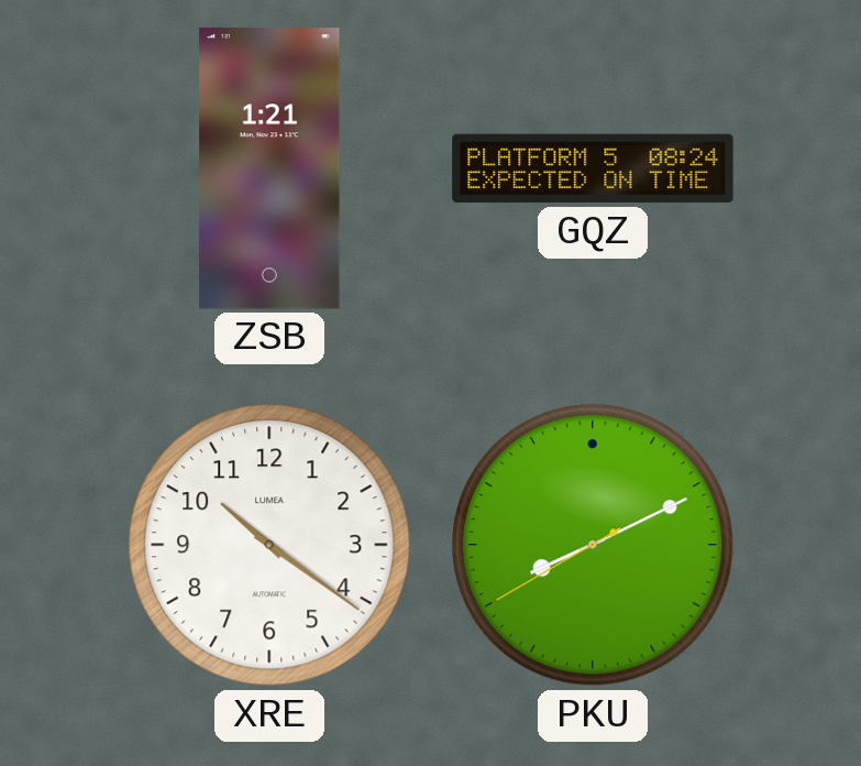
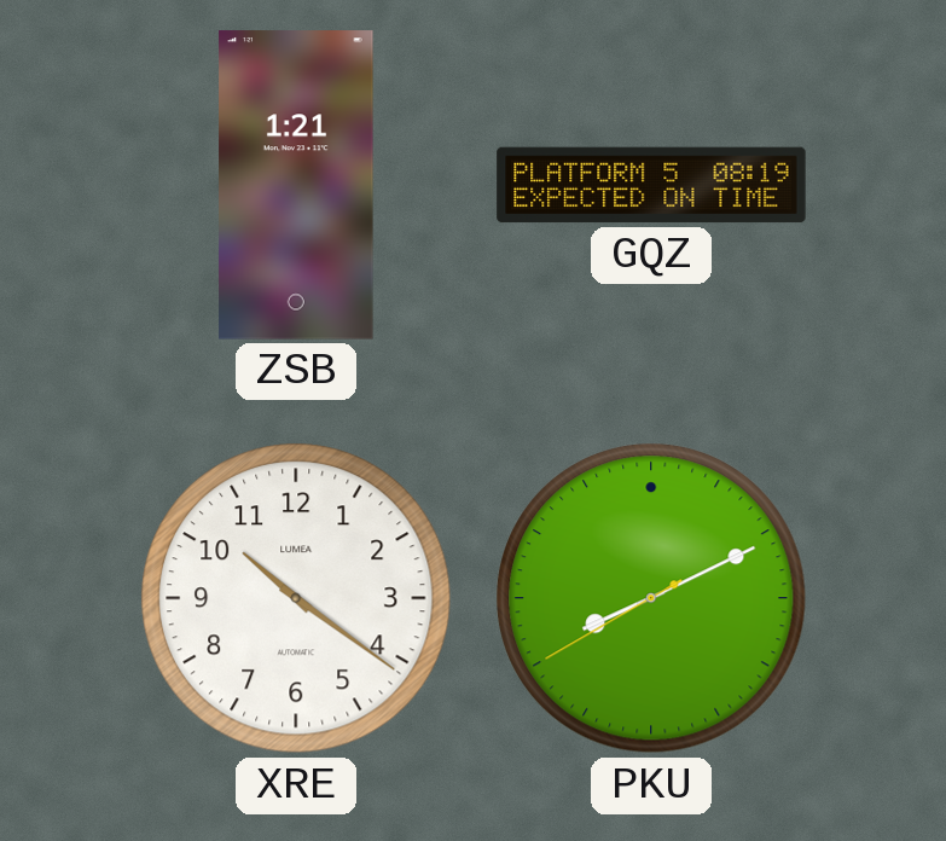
GQZ: 08:24 -> 08:19 (651, 185)
